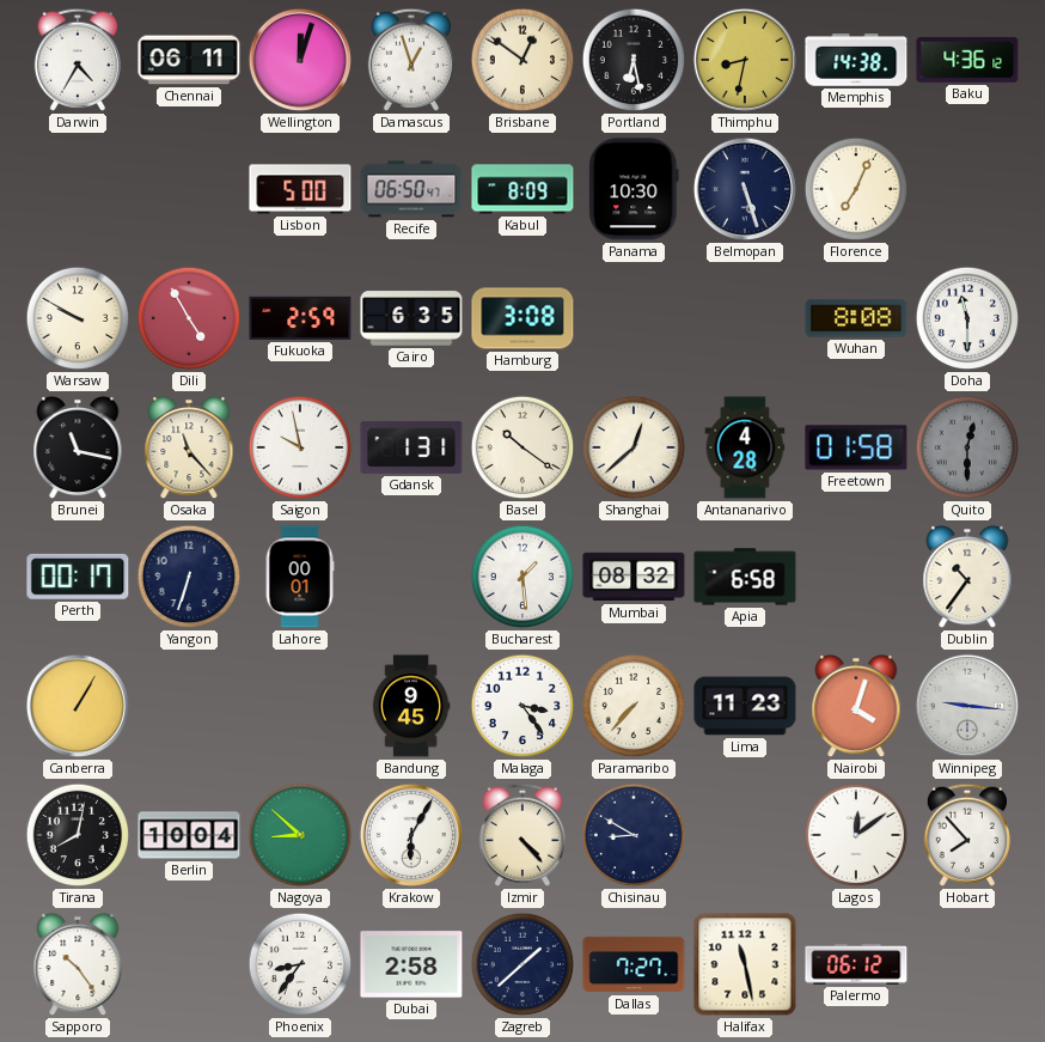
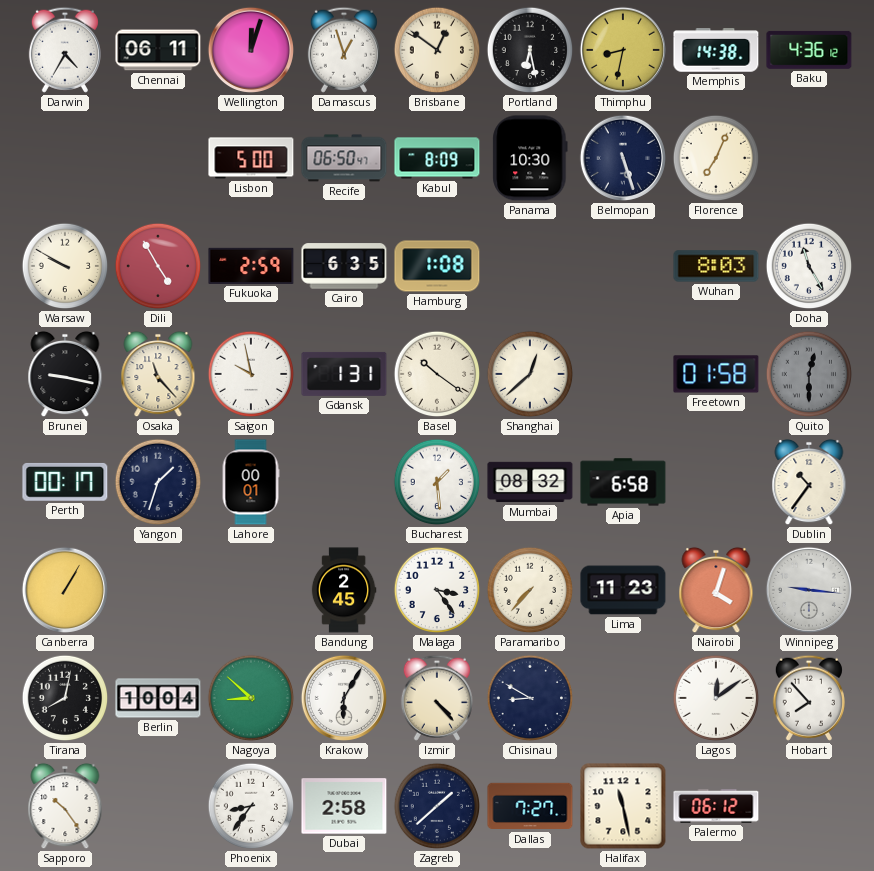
Hamburg: 3:08 -> 1:08 (437, 266)
Wuhan: 8:08 -> 8:03 (716, 266)
Doha: 11:30 -> 11:25 (809, 266)
Brunei: 11:17 -> 9:17 (65, 374)
Antananarivo: 4:28 -> none (745, 447)
Yangon: 6:33 -> 1:33 (158, 482)
Bandung: 9:45 -> 2:45 (344, 590)
